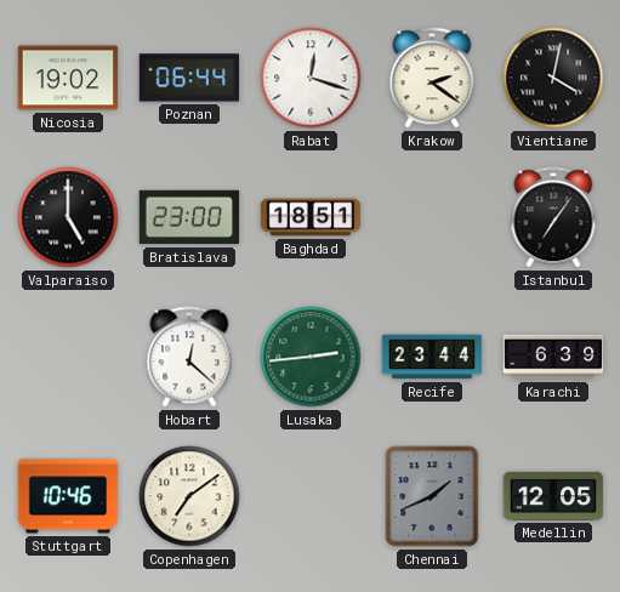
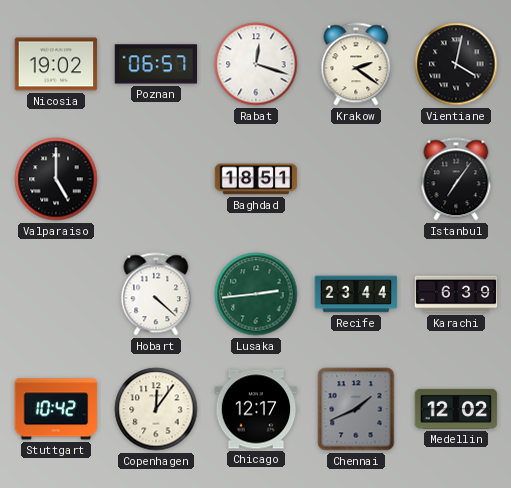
Poznan: 06:44 -> 06:57 (156, 64)
Bratislava: 23:00 -> none (189, 217)
Hobart: 12:22 -> 4:22 (156, 294)
Stuttgart: 10:46 -> 10:42 (56, 409)
Copenhagen: 7:09 -> 12:06 (156, 409)
Chicago: none -> 12:17 (256, 409)
Medellin: 12:05 -> 12:02 (456, 409)
